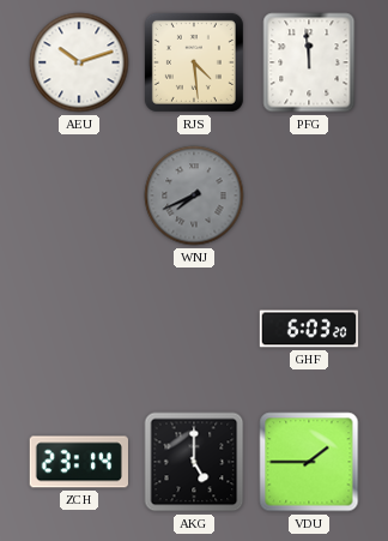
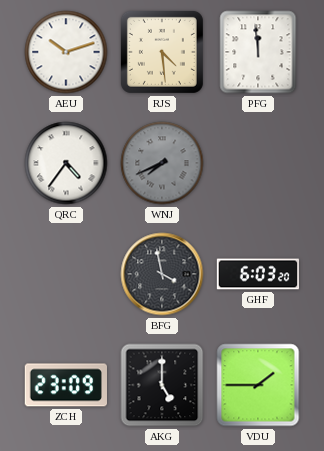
QRC: none -> 4:36 (66, 163)
BFG: none -> 3:58 (162, 274)
ZCH: 23:14 -> 23:09 (65, 385)
